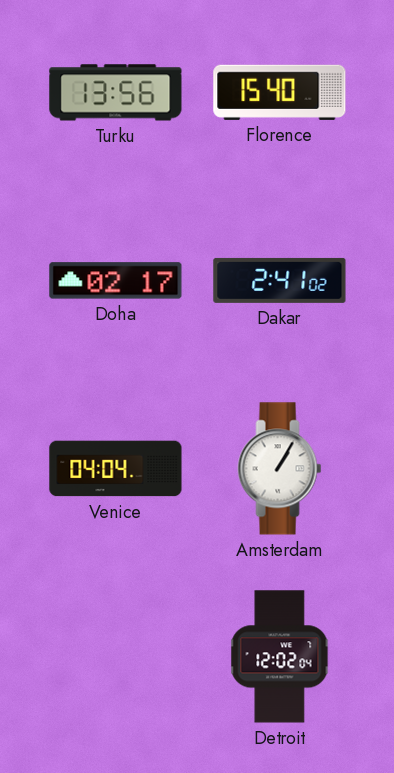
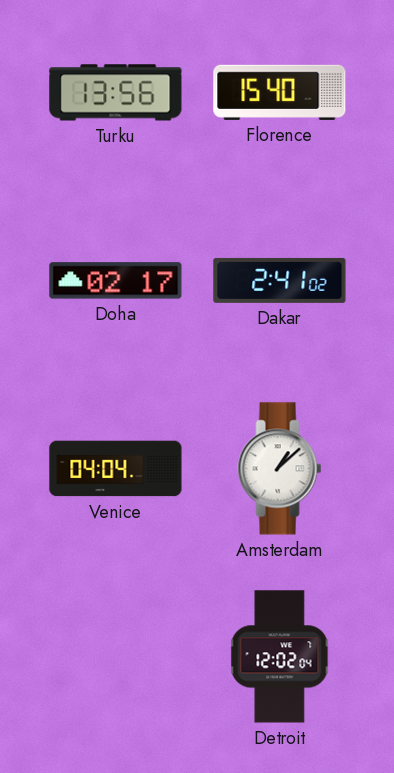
Amsterdam: 1:05 -> 1:08 (280, 469)
